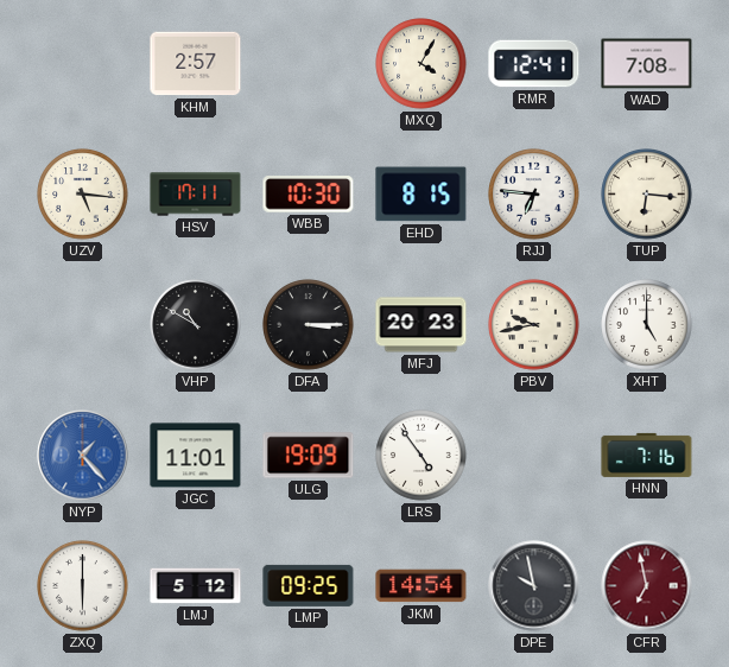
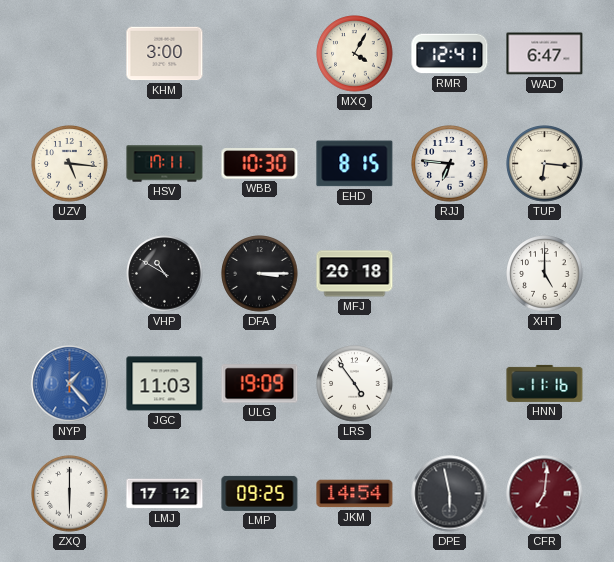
KHM: 2:57 -> 3:00 (165, 54)
WAD: 7:08 -> 6:47 (545, 54)
MFJ: 20:23 -> 20:18 (355, 274)
PBV: 9:43 -> none (534, 325)
JGC: 11:01 -> 11:03 (165, 384)
HNN: 7:16 -> 11:16 (545, 383)
LMJ: 5:12 -> 17:12 (165, 494)
DPE: 9:58 -> 5:58 (450, 494)
CFR: 6:58 -> 7:01 (545, 494)
